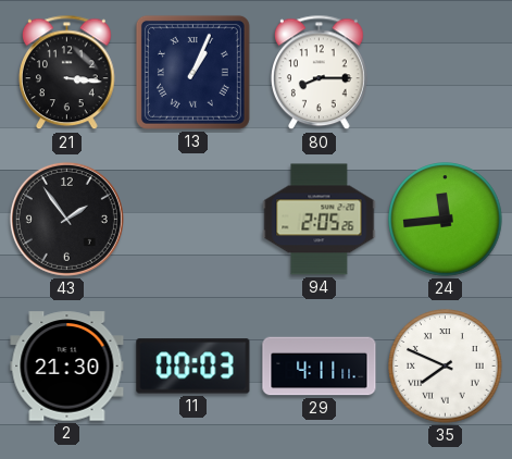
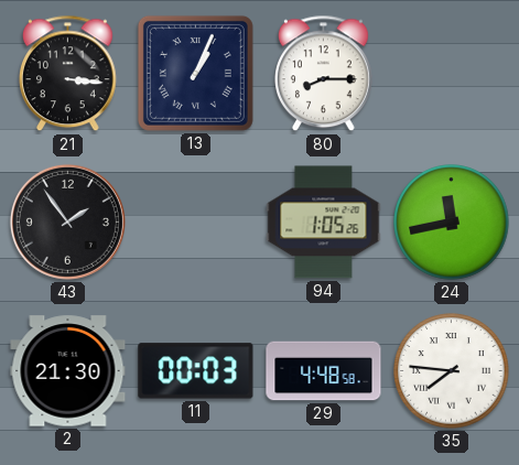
94: 2:05 -> 1:05 (324, 223)
24: 11:44 -> 11:43 (452, 223)
29: 4:11 -> 4:48 (324, 371)
35: 7:49 -> 7:46 (452, 371)
